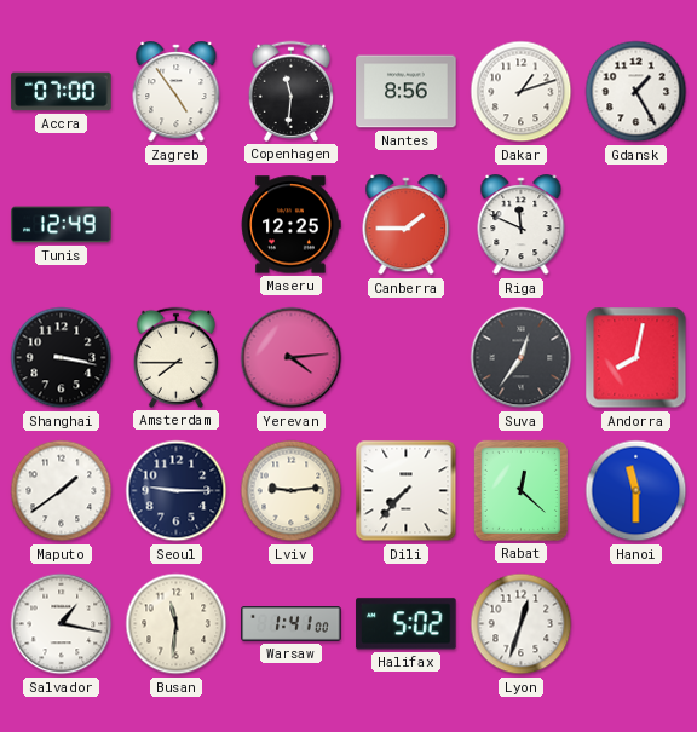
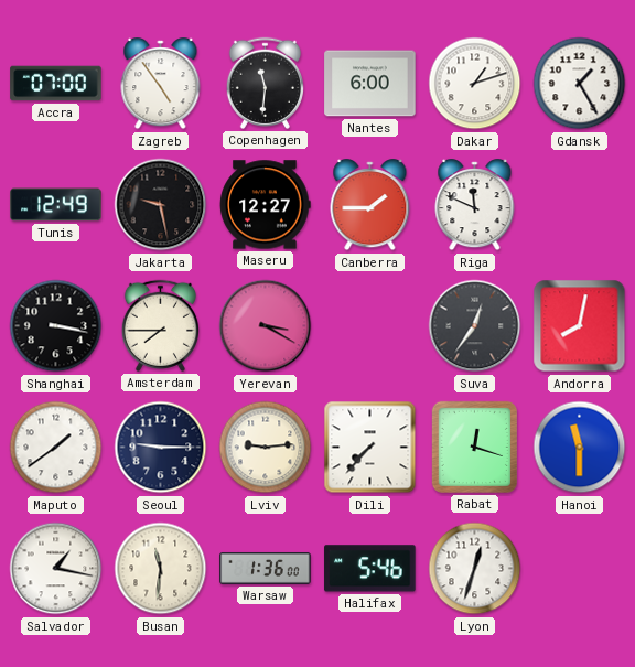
Nantes: 8:56 -> 6:00 (370, 84)
Jakarta: none -> 9:28 (161, 205)
Maseru: 12:25 -> 12:27 (266, 205)
Yerevan: 4:14 -> 3:20 (266, 326)
Rabat: 12:22 -> 12:18 (474, 447)
Warsaw: 1:41 -> 1:36 (266, 568)
Halifax: 5:02 -> 5:46 (370, 569)
